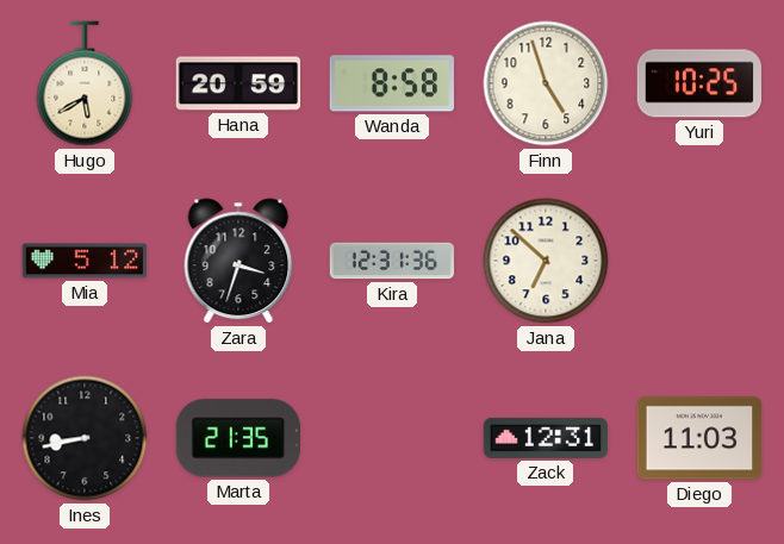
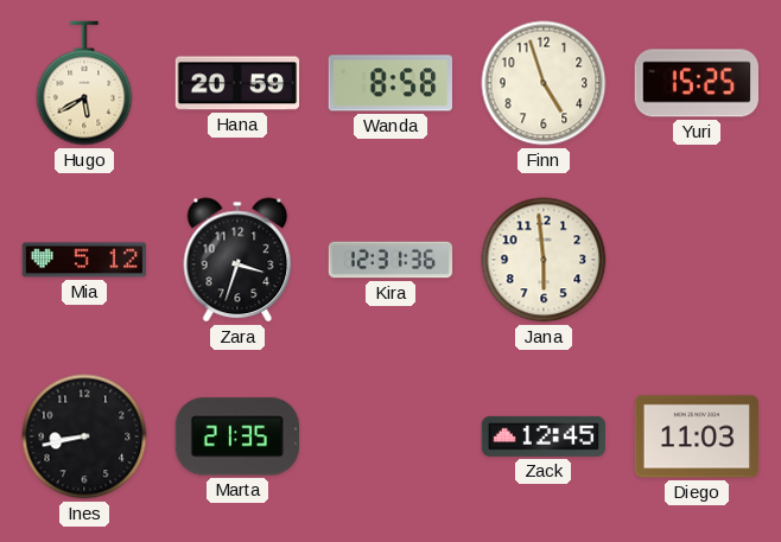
Yuri: 10:25 -> 15:25 (696, 83)
Jana: 6:52 -> 5:59 (544, 260)
Zack: 12:31 -> 12:45 (544, 436)
